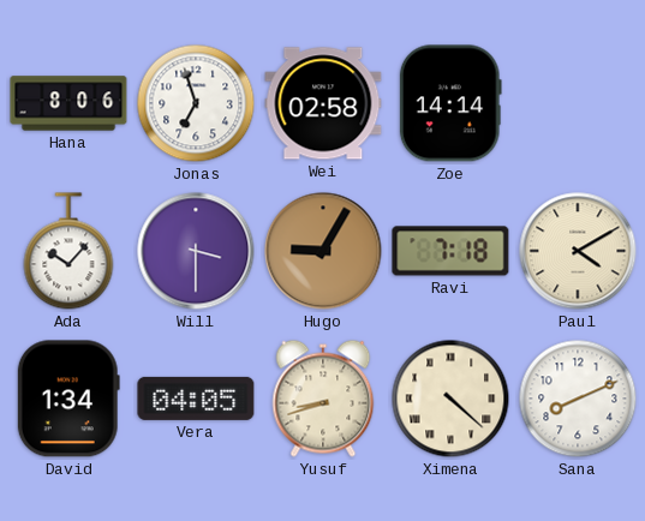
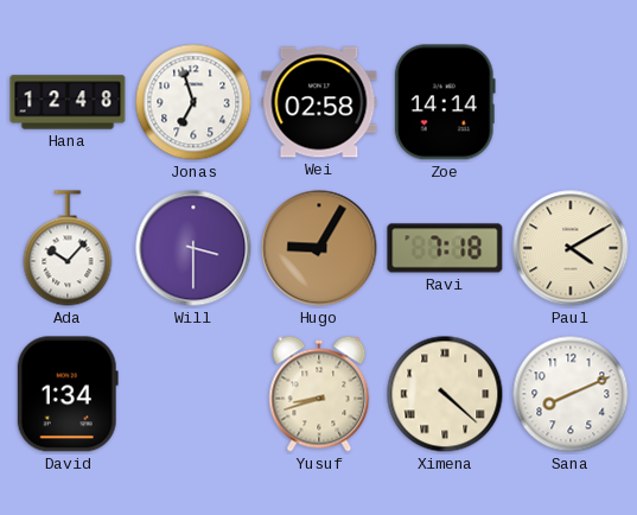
Hana: 8:06 -> 12:48 (68, 102)
Vera: 04:05 -> none (196, 399)
